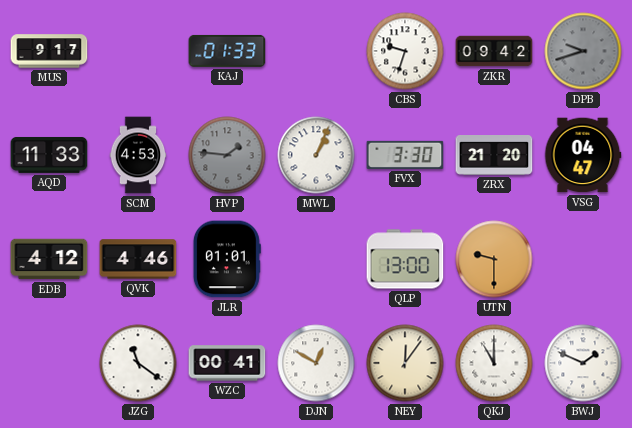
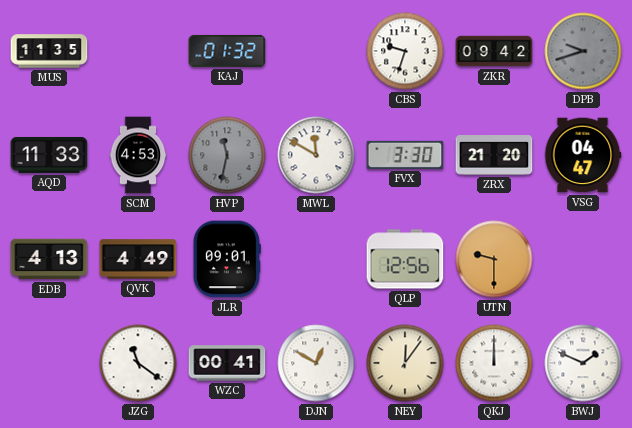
MUS: 9:17 -> 11:35 (49, 51)
KAJ: 01:33 -> 01:32 (227, 51)
HVP: 1:46 -> 11:32 (227, 155)
MWL: 1:04 -> 11:50 (316, 155)
EDB: 4:12 -> 4:13 (49, 259)
QVK: 4:46 -> 4:49 (138, 259)
JLR: 01:01 -> 09:01 (227, 259)
QLP: 13:00 -> 12:56 (405, 259)
QKJ: 11:00 -> 12:00 (494, 363)
